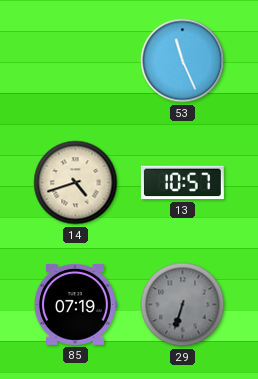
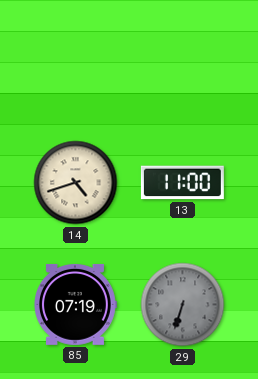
53: 11:26 -> none (183, 61)
13: 10:57 -> 11:00 (182, 183)
